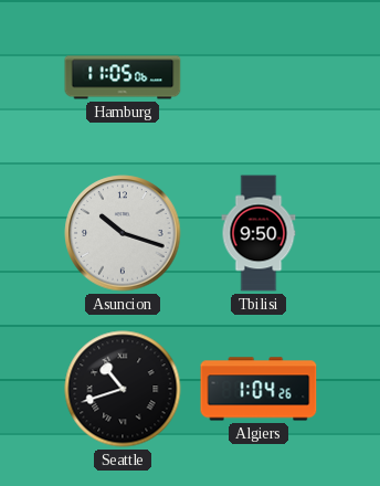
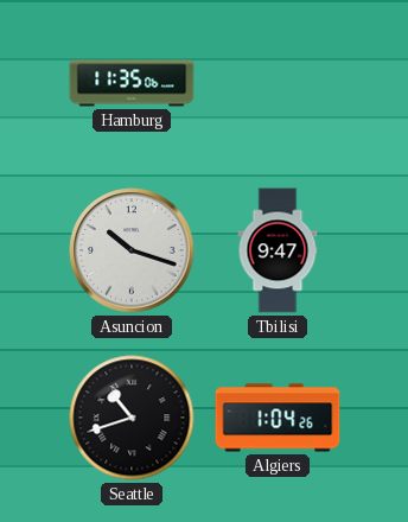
Hamburg: 11:05 -> 11:35 (132, 83)
Tbilisi: 9:50 -> 9:47 (278, 250)
